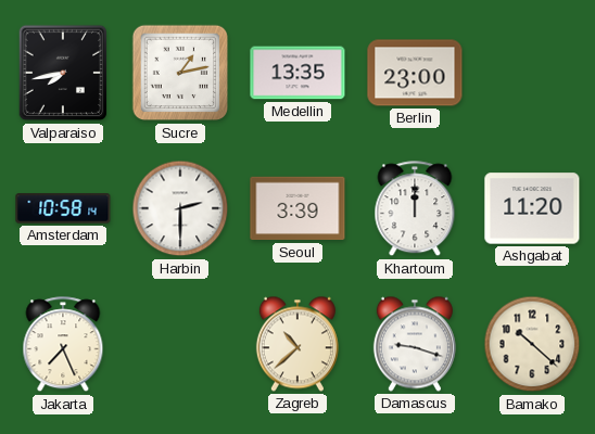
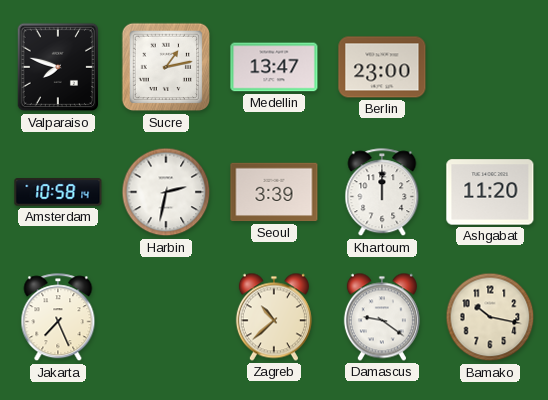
Valparaiso: 7:43 -> 7:48 (58, 67)
Medellin: 13:35 -> 13:47 (274, 67)
Harbin: 2:30 -> 2:32 (166, 192)
Damascus: 9:18 -> 9:21 (382, 317)
Bamako: 10:22 -> 10:17 (490, 317)
